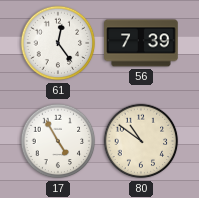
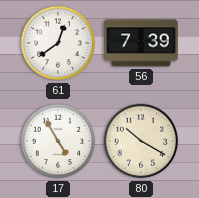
61: 12:24 -> 12:39 (58, 43)
80: 10:51 -> 10:20 (141, 141)
